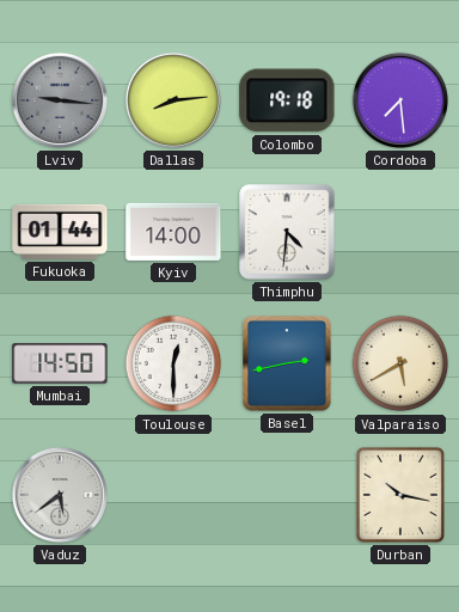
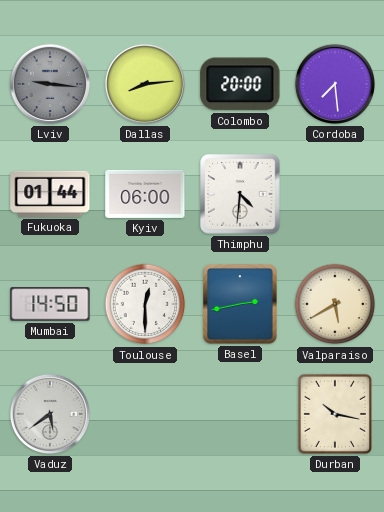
Colombo: 19:18 -> 20:00 (240, 84)
Kyiv: 14:00 -> 06:00 (145, 194)
